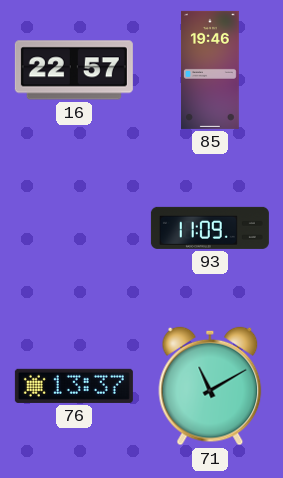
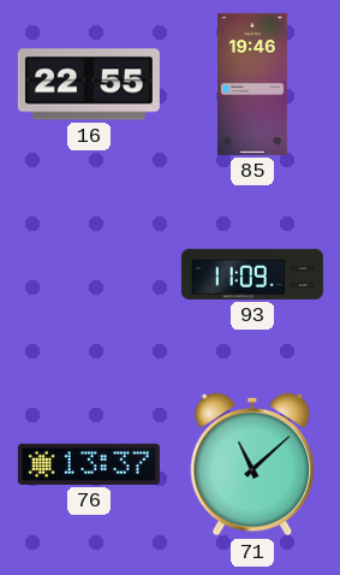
16: 22:57 -> 22:55 (89, 84)
71: 11:10 -> 11:08 (252, 464)
